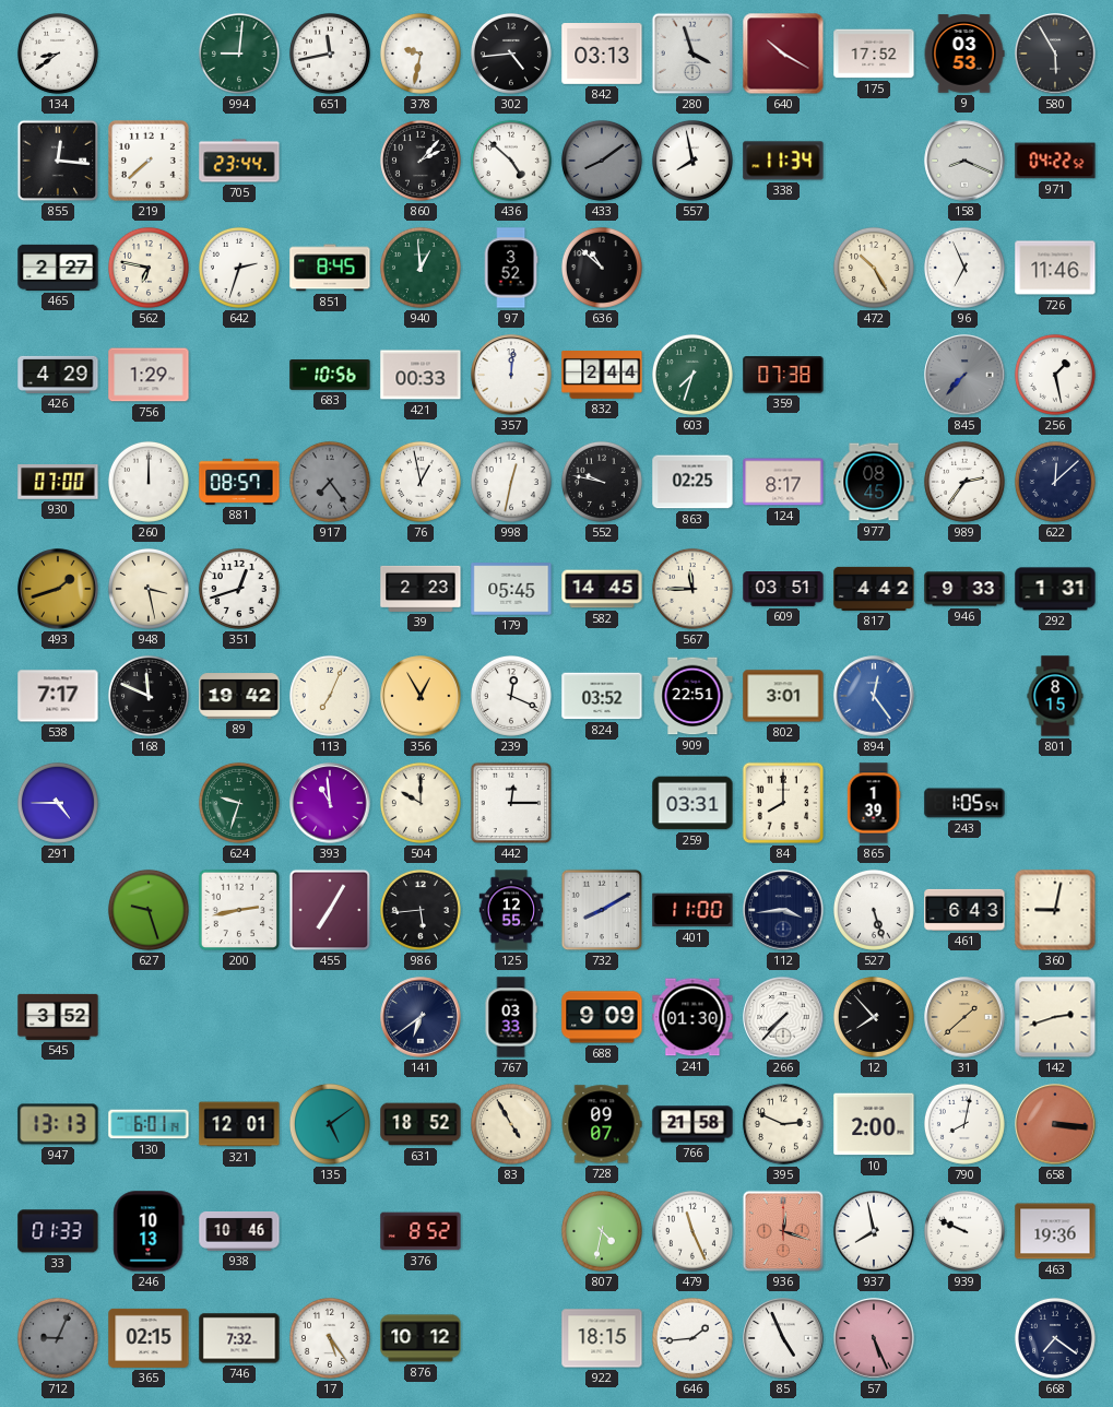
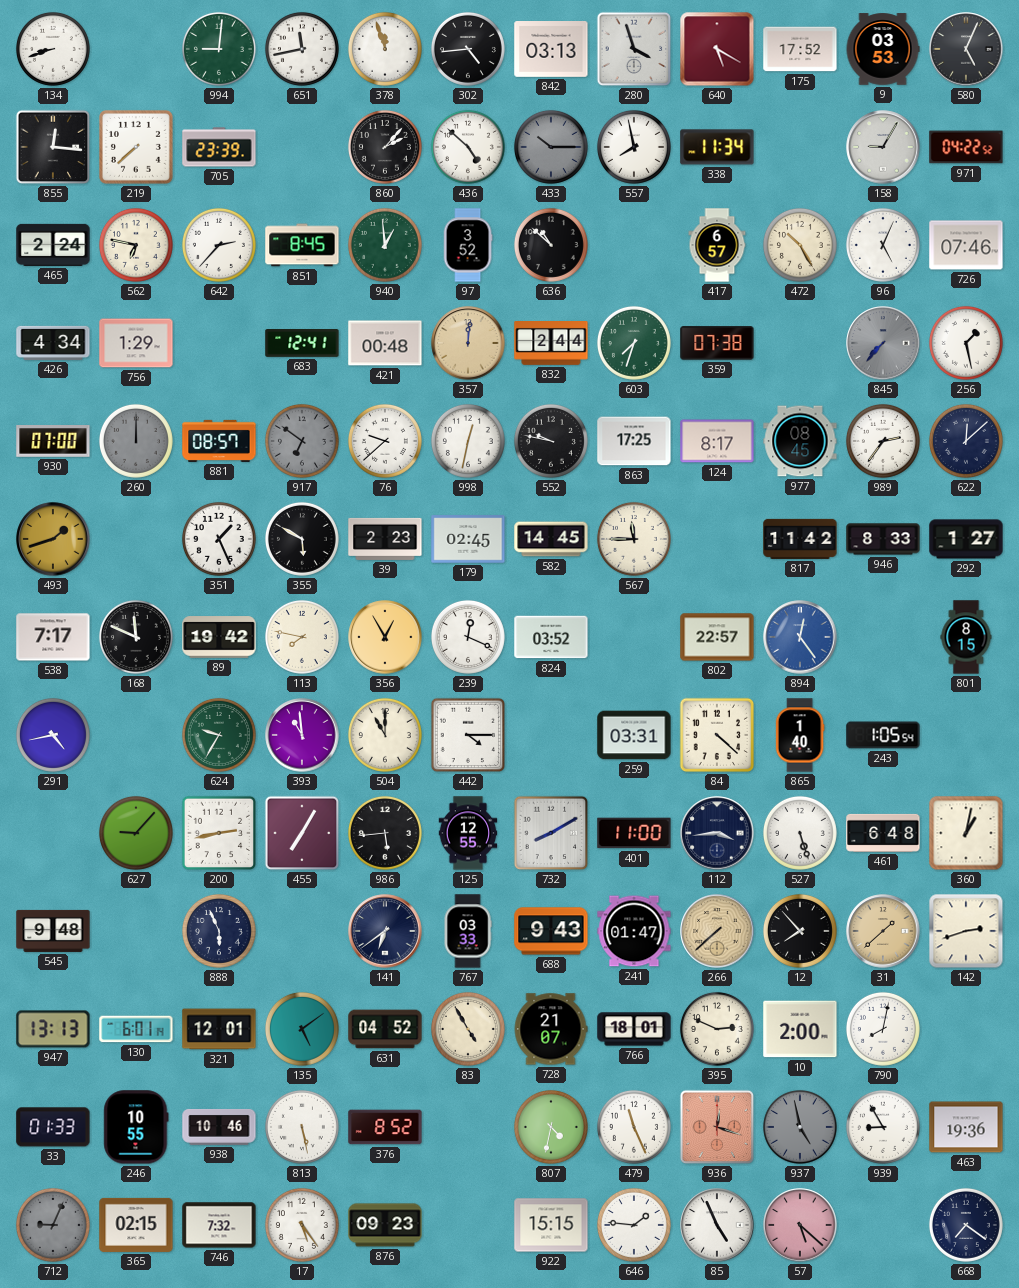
134: 8:39 -> 8:42 (53, 49)
378: 9:32 -> 11:57 (385, 49)
640: 10:20 -> 5:20 (717, 49)
580: 5:55 -> 5:04 (966, 49)
705: 23:44 -> 23:39 (219, 147)
433: 8:09 -> 10:15 (551, 147)
158: 8:19 -> 9:05 (883, 147)
465: 2:27 -> 2:24 (53, 245)
642: 2:33 -> 2:37 (219, 245)
417: none -> 6:57 (717, 245)
96: 6:56 -> 5:04 (883, 245)
726: 11:46 -> 07:46 (966, 245)
426: 4:29 -> 4:34 (53, 343)
683: 10:56 -> 12:41 (302, 344)
421: 00:33 -> 00:48 (385, 343)
357 dial: white -> champagne (468, 343)
260 dial: white -> grey (136, 441)
917: 7:24 -> 6:51 (302, 441)
76: 12:58 -> 9:38 (385, 441)
863: 02:25 -> 17:25 (634, 441)
948: 3:28 -> none (149, 589)
351: 12:42 -> 1:26 (219, 539)
355: none -> 5:50 (302, 539)
179: 05:45 -> 02:45 (468, 539)
609: 03:51 -> none (783, 590)
817: 4:42 -> 11:42 (800, 539)
946: 9:33 -> 8:33 (883, 539)
292: 1:31 -> 1:27 (966, 539)
113: 7:04 -> 7:47 (302, 637)
909: 22:51 -> none (692, 696)
802: 3:01 -> 22:57 (717, 637)
291: 4:45 -> 4:43 (53, 735)
624: 9:33 -> 9:35 (219, 735)
504: 10:00 -> 11:00 (385, 735)
442: 12:15 -> 4:15 (468, 735)
84: 8:00 -> 4:22 (717, 735)
865: 1:39 -> 1:40 (800, 735)
627: 9:27 -> 9:07 (136, 833)
461: 6:43 -> 6:48 (883, 833)
360: 9:02 -> 1:02 (966, 833)
545: 3:52 -> 9:48 (53, 931)
888: none -> 5:56 (219, 931)
688: 9:09 -> 9:43 (551, 931)
241: 01:30 -> 01:47 (634, 931)
266: 7:37 -> 7:38 (717, 931)
266 dial: white -> champagne (717, 931)
631: 18:52 -> 04:52 (385, 1029)
728: 09:07 -> 21:07 (551, 1029)
766: 21:58 -> 18:01 (634, 1029)
658: 3:16 -> none (1055, 1124)
246: 10:13 -> 10:55 (136, 1127)
813: none -> 5:28 (302, 1127)
937: 7:58 -> 4:58 (800, 1127)
937 dial: white -> grey (800, 1127)
939: 9:49 -> 8:55 (883, 1127)
876: 10:12 -> 09:23 (385, 1225)
922: 18:15 -> 15:15 (551, 1225)
646: 1:44 -> 1:46 (634, 1225)
57: 5:26 -> 5:22 (800, 1225)
